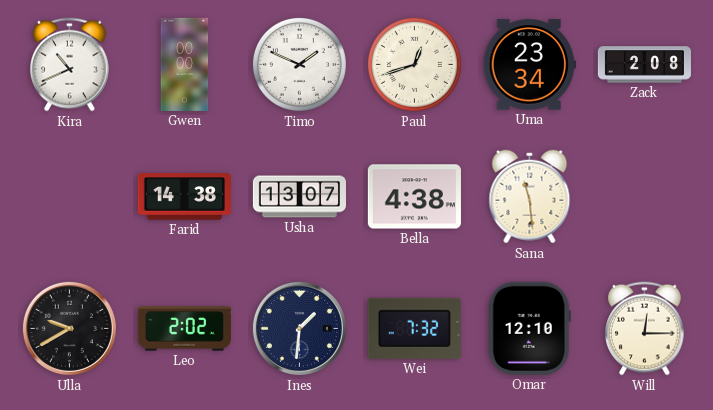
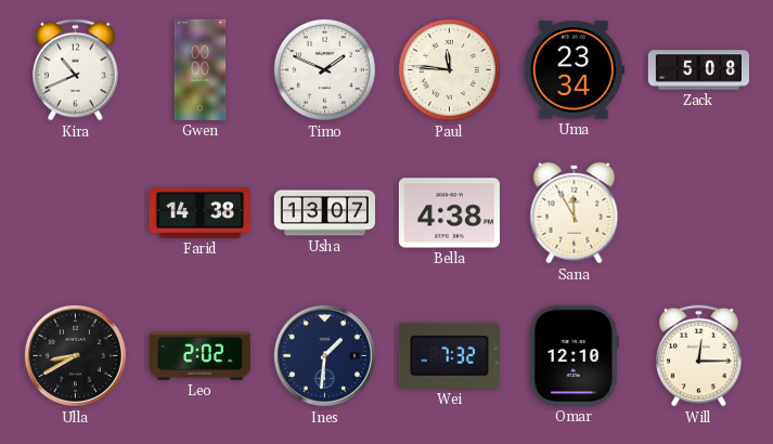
Paul: 12:42 -> 11:46 (449, 69)
Zack: 2:08 -> 5:08 (698, 70)
Sana: 11:29 -> 11:55 (575, 213)
Ulla: 9:40 -> 8:40 (75, 355)
